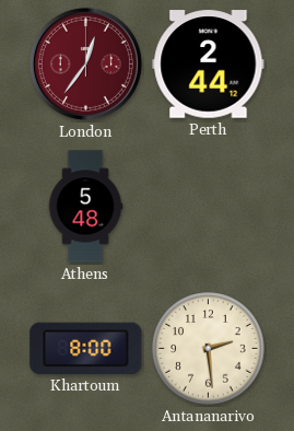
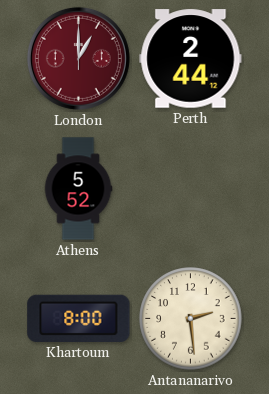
London: 12:36 -> 1:00 (78, 58)
Athens: 5:48 -> 5:52 (78, 189)
